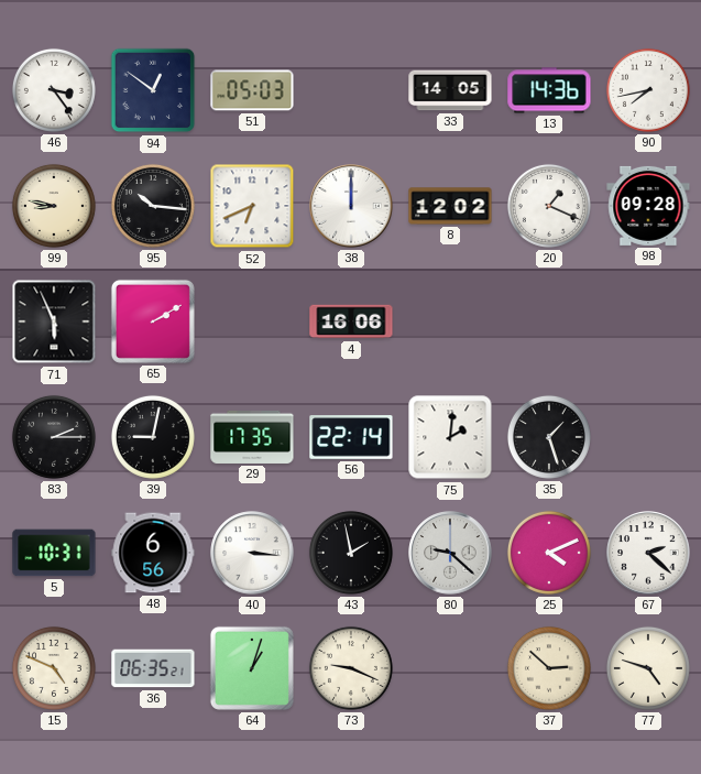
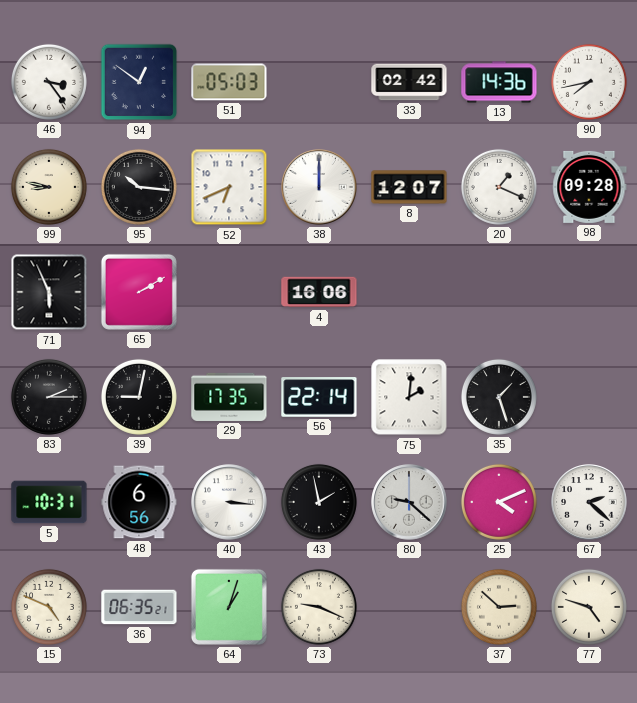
33: 14:05 -> 02:42 (409, 82)
8: 12:02 -> 12:07 (409, 187)
